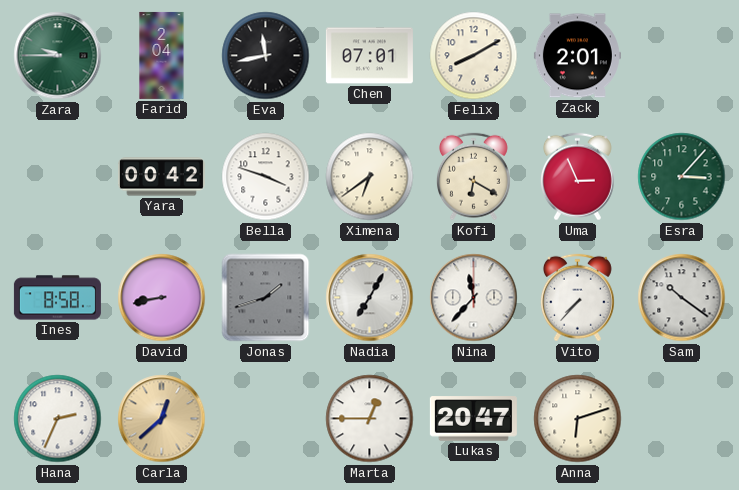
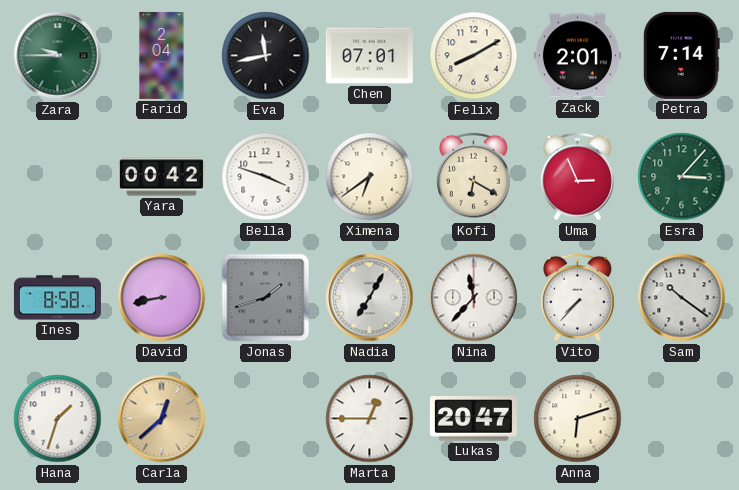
Petra: none -> 7:14 (682, 55)
Hana: 2:34 -> 1:33 (58, 419)
